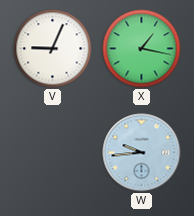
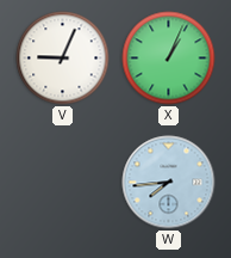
X: 1:17 -> 1:04 (169, 59)
W: 9:44 -> 7:44 (169, 183)
